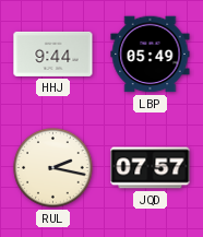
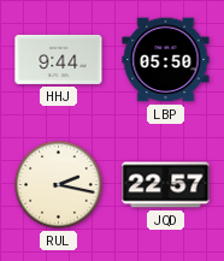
LBP: 05:49 -> 05:50 (166, 60)
JQD: 07:57 -> 22:57 (166, 185)
